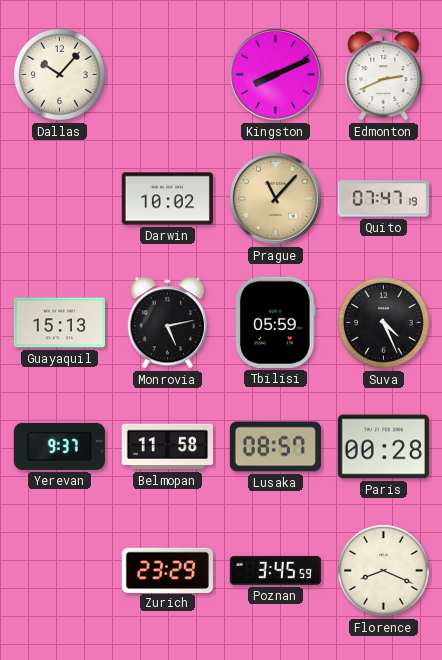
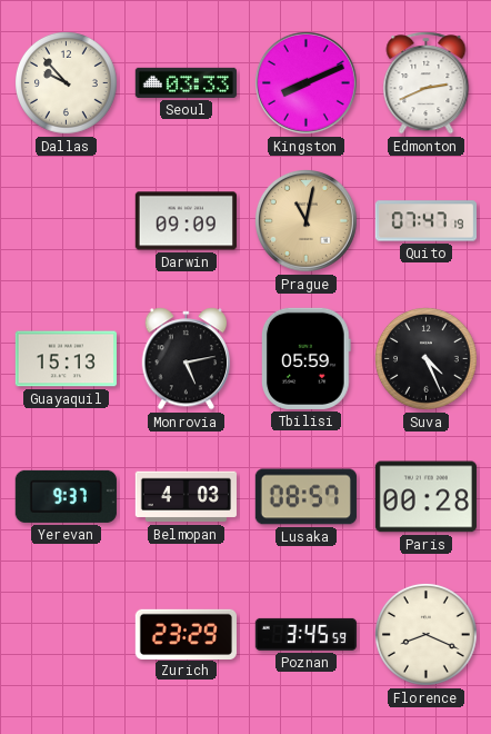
Dallas: 10:07 -> 9:53 (67, 83)
Seoul: none -> 03:33 (186, 82)
Darwin: 10:02 -> 09:09 (186, 221)
Prague: 11:07 -> 11:02 (305, 220)
Belmopan: 11:58 -> 4:03 (186, 497)
